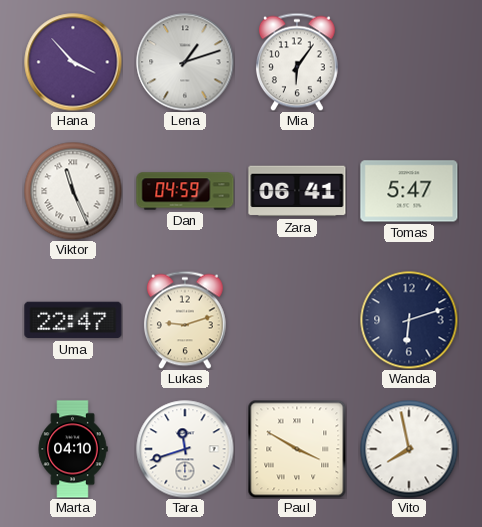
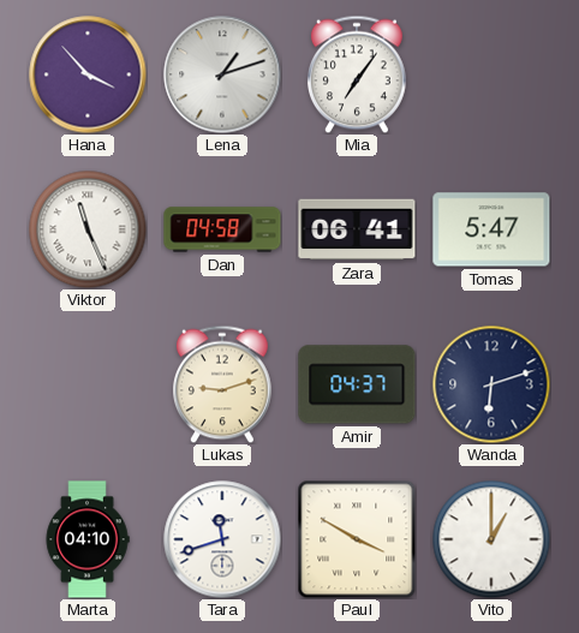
Mia: 6:06 -> 7:06 (357, 74)
Dan: 04:59 -> 04:58 (222, 229)
Uma: 22:47 -> none (73, 320)
Amir: none -> 04:37 (357, 384)
Vito: 7:58 -> 1:00 (491, 539)
